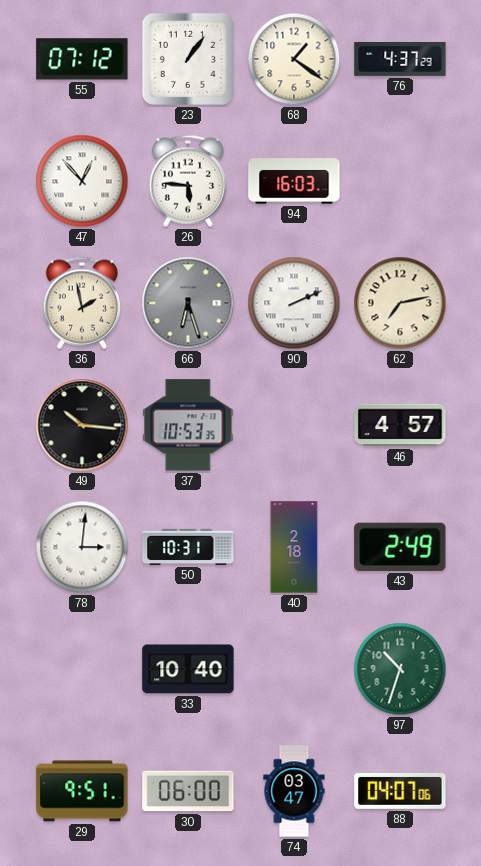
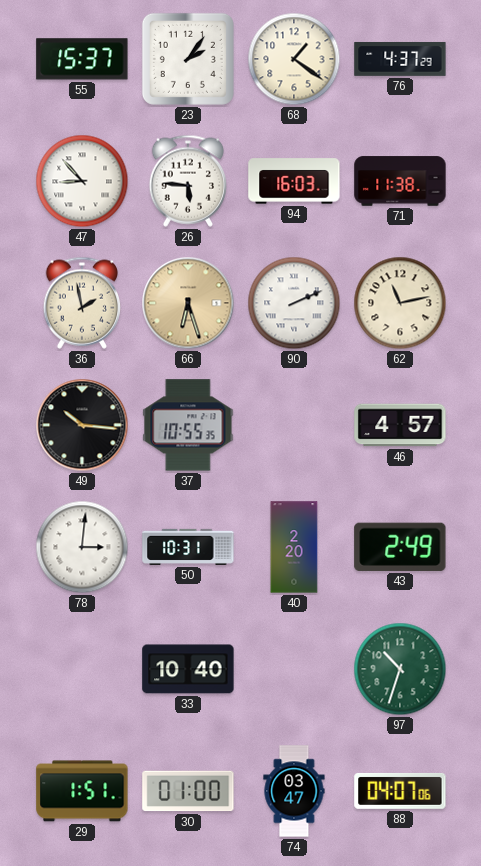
55: 07:12 -> 15:37 (82, 59)
23: 1:06 -> 2:06 (188, 59)
47: 12:53 -> 8:53 (82, 181)
71: none -> 11:38 (400, 181)
66 dial: grey -> champagne (188, 303)
62: 7:13 -> 11:13 (400, 303)
37: 10:53 -> 10:55 (188, 425)
40: 2:18 -> 2:20 (294, 547)
29: 9:51 -> 1:51 (82, 791)
30: 06:00 -> 01:00 (188, 791)
